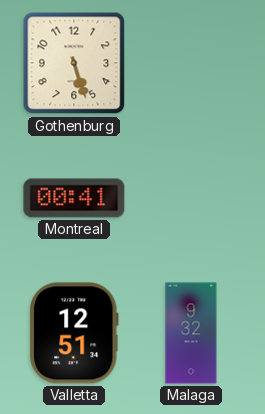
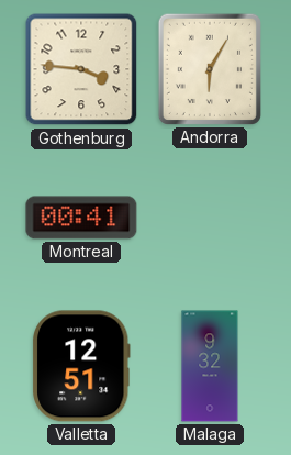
Gothenburg: 5:27 -> 3:46 (81, 69)
Andorra: none -> 6:05 (210, 69)
